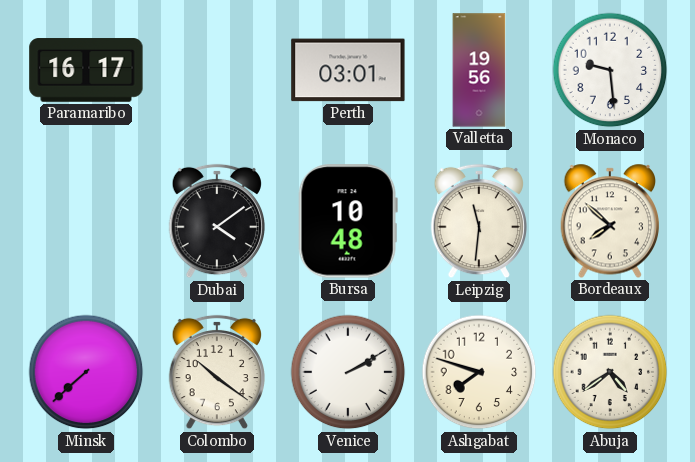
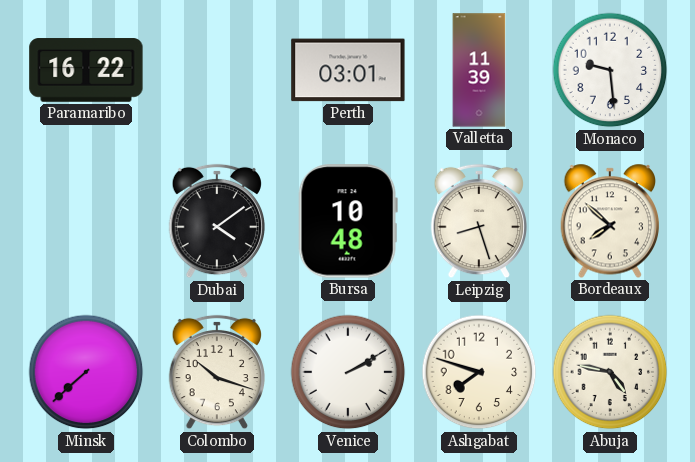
Paramaribo: 16:17 -> 16:22 (86, 70)
Valletta: 19:56 -> 11:39 (479, 70)
Leipzig: 11:31 -> 8:27 (478, 221)
Colombo: 10:21 -> 10:18 (216, 372)
Abuja: 4:39 -> 4:47 (610, 372)
